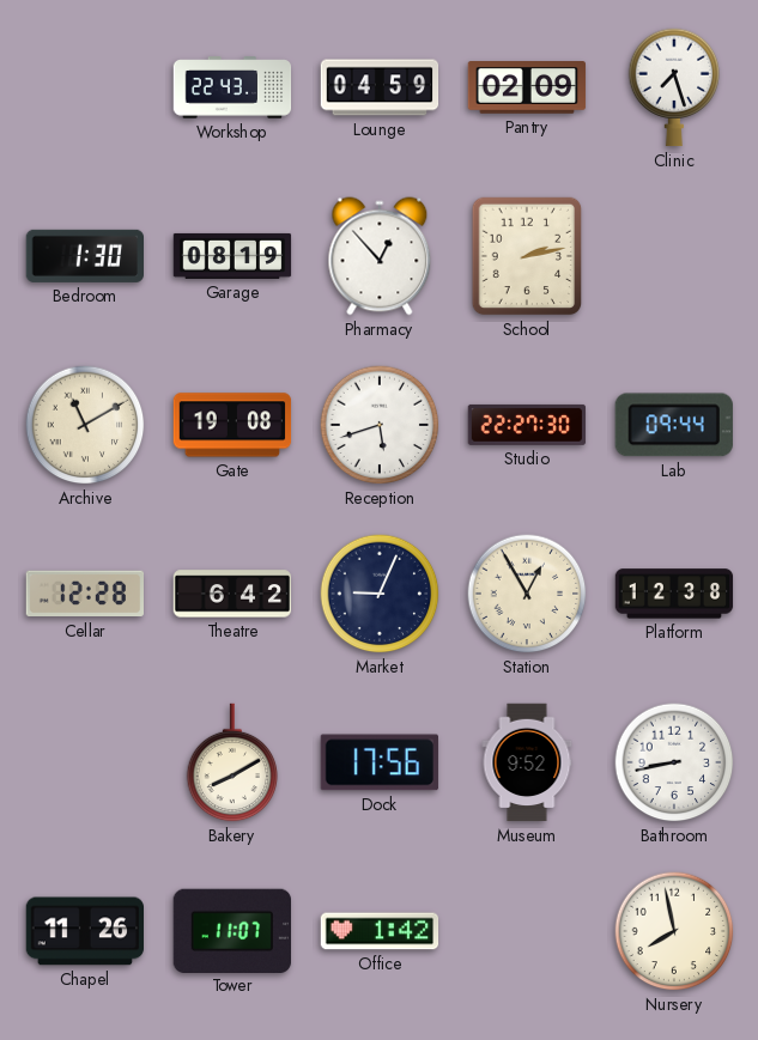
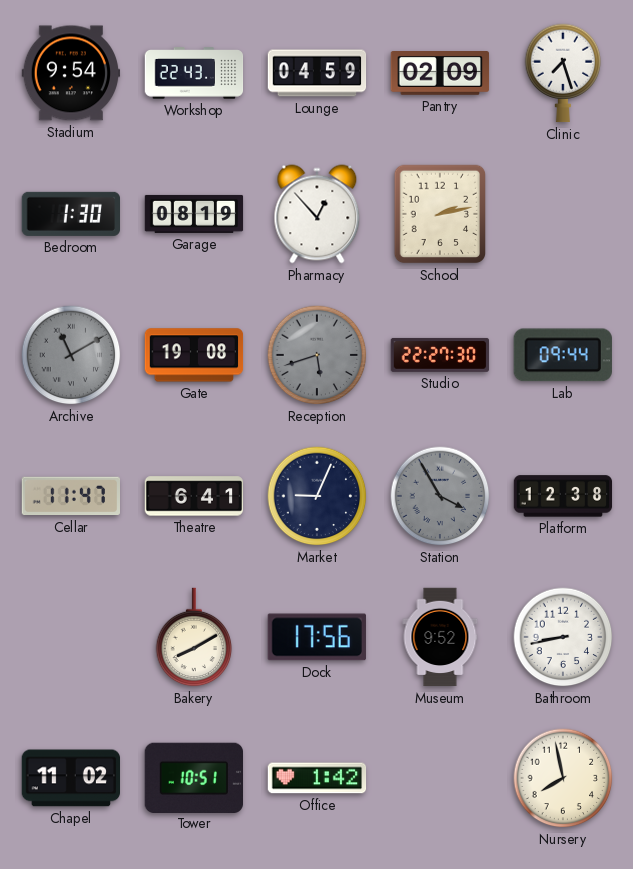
Stadium: none -> 9:54 (71, 73)
Archive dial: cream -> grey (71, 355)
Reception dial: white -> grey (317, 355)
Cellar: 12:28 -> 11:47 (70, 496)
Theatre: 6:42 -> 6:41 (194, 496)
Station: 12:55 -> 3:55 (440, 496)
Station dial: cream -> grey (440, 496)
Chapel: 11:26 -> 11:02 (70, 778)
Tower: 11:07 -> 10:51 (193, 777)
